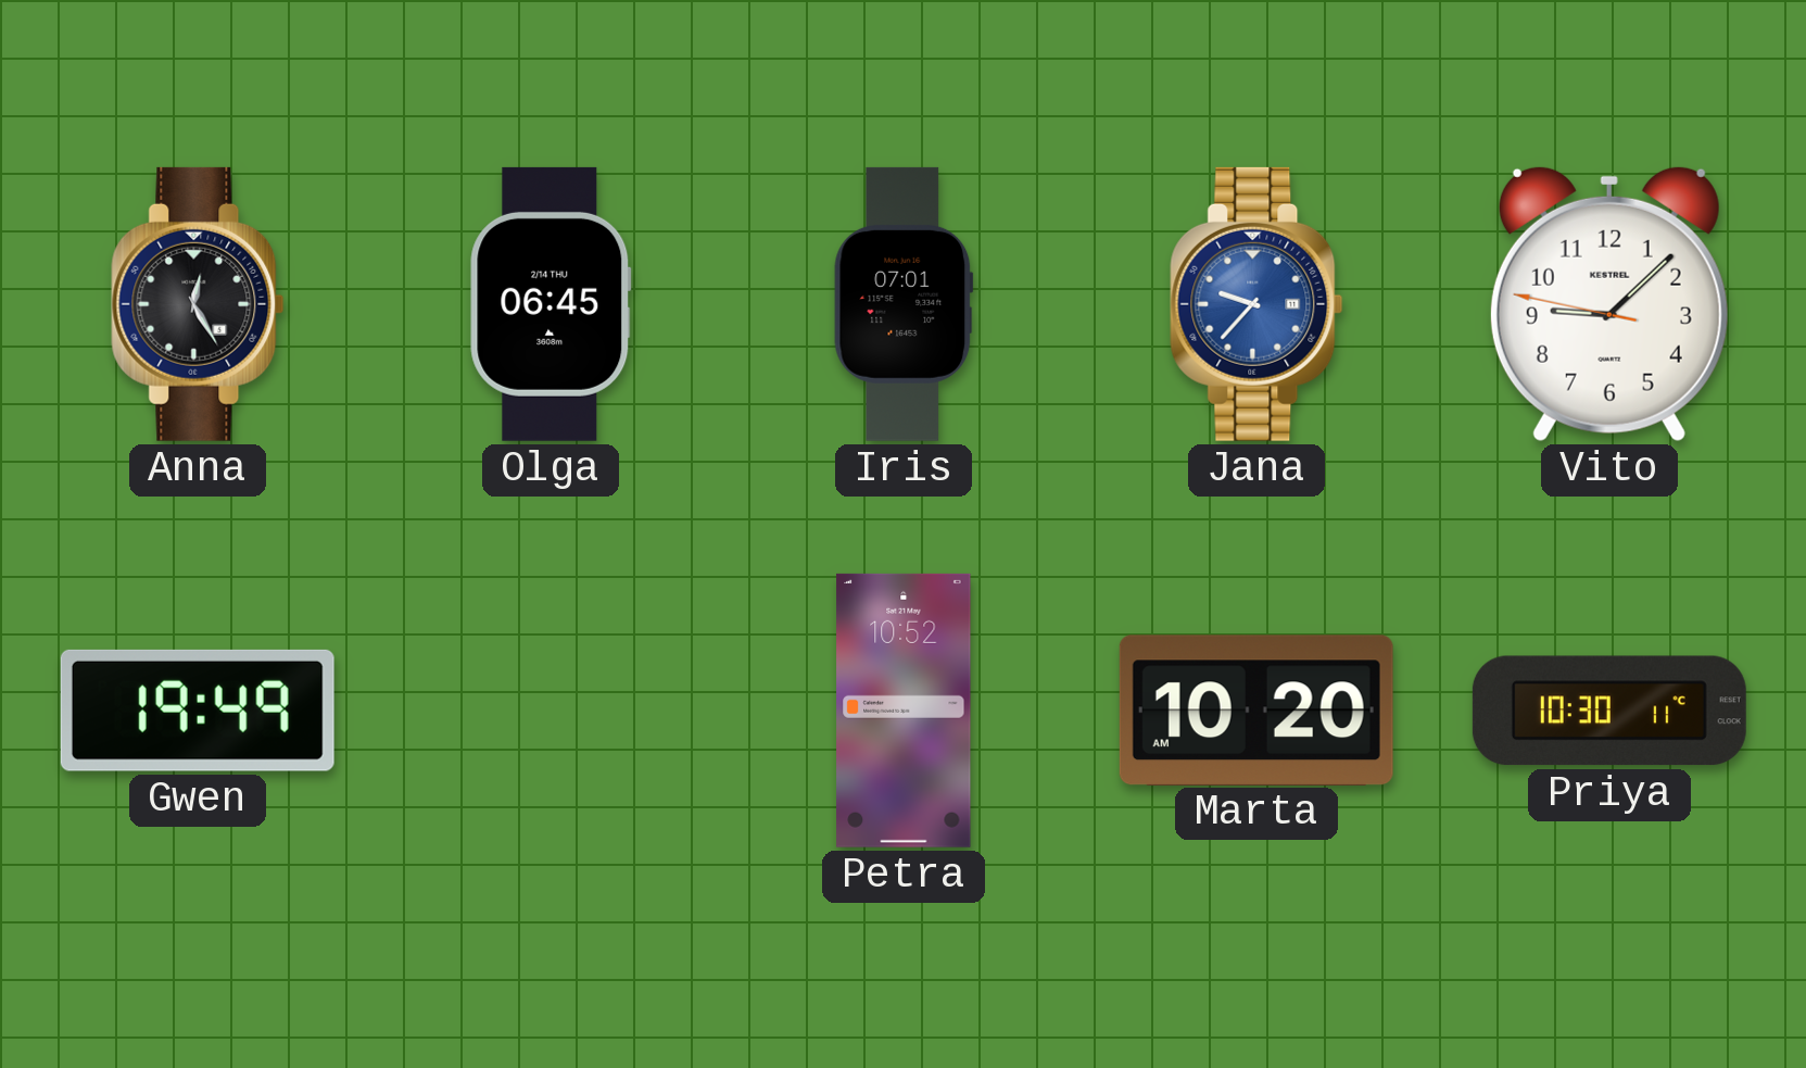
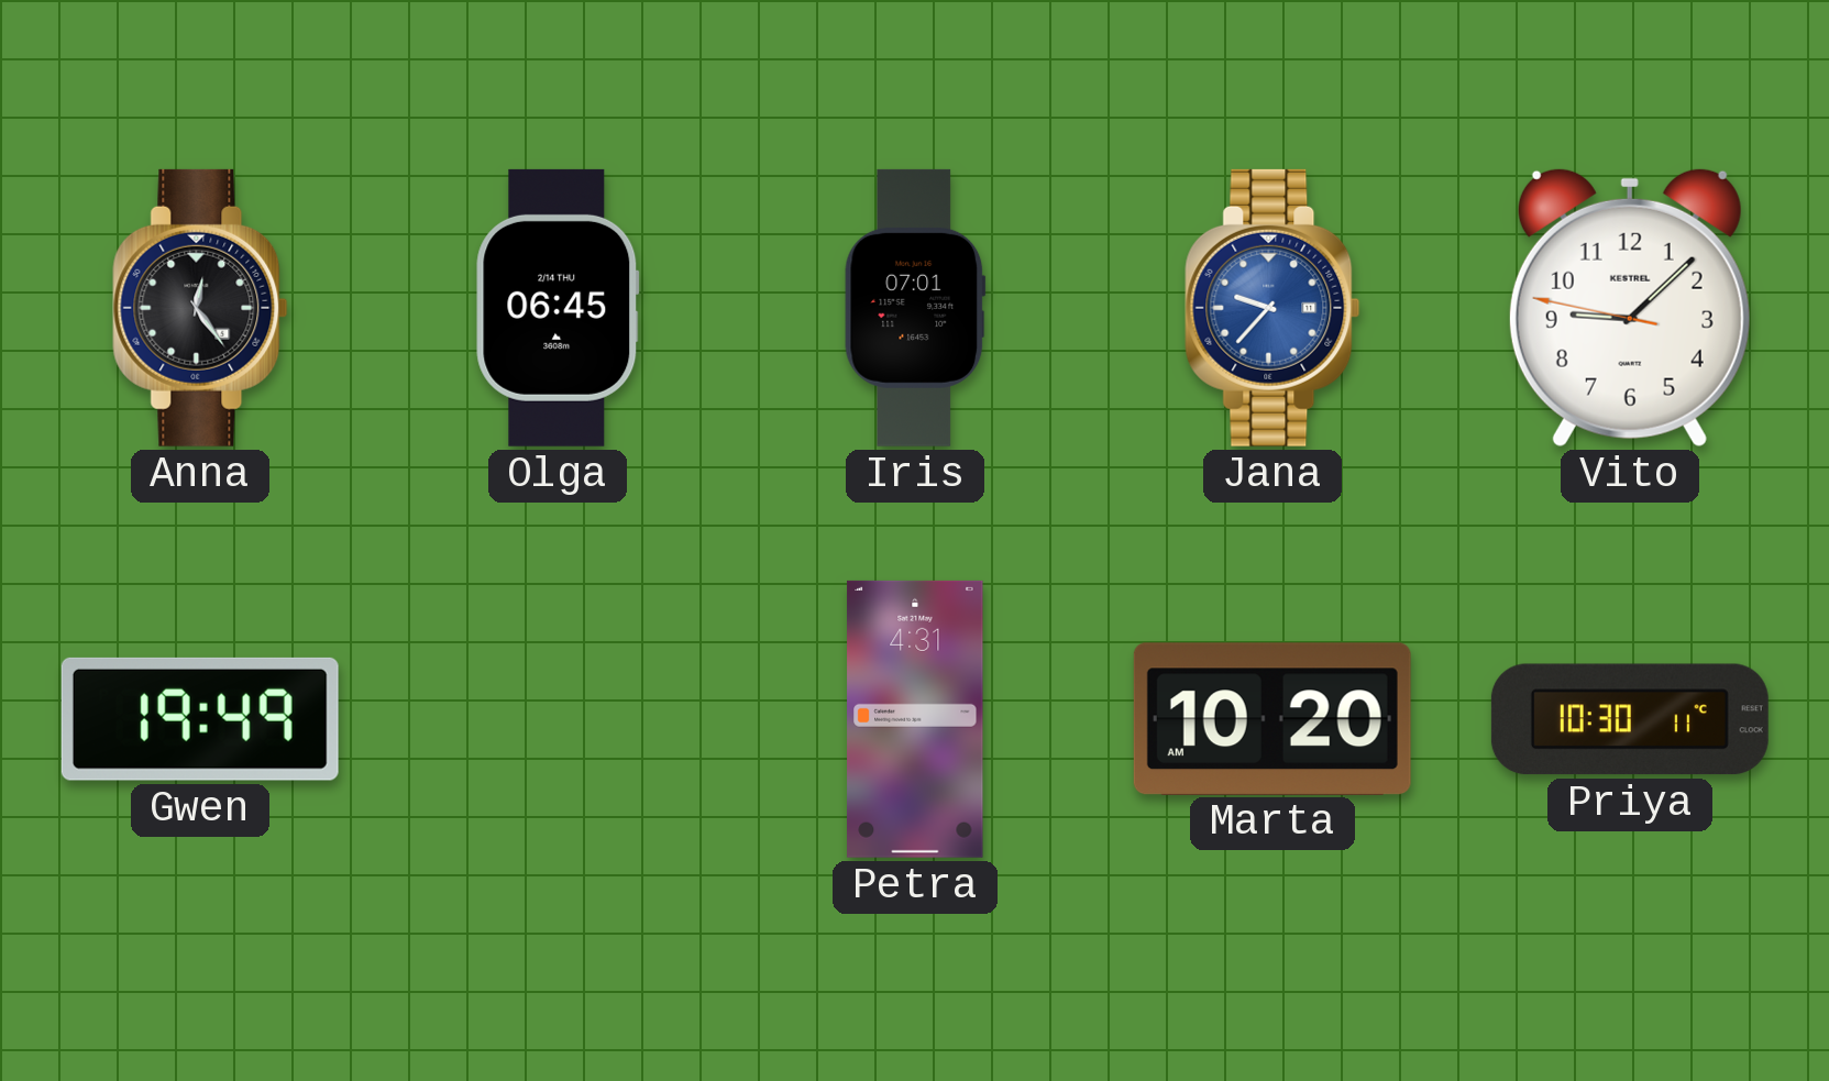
Anna: 12:25 -> 12:24 (200, 308)
Petra: 10:52 -> 4:31 (915, 719)
